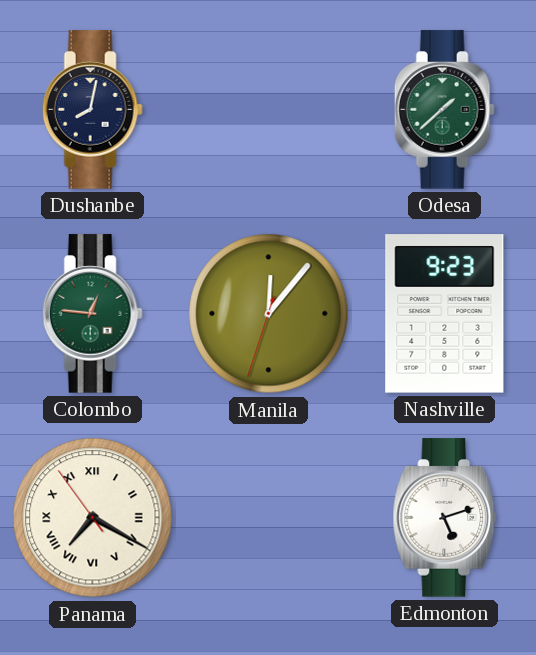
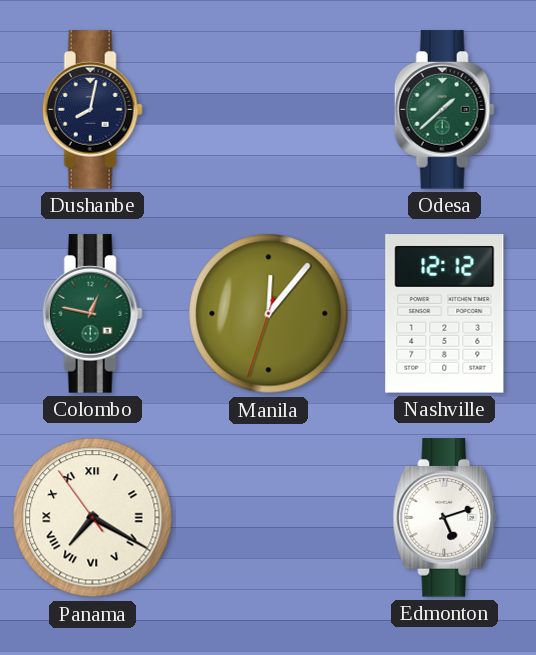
Colombo: 12:46 -> 12:47 (92, 314)
Nashville: 9:23 -> 12:12 (445, 314)
